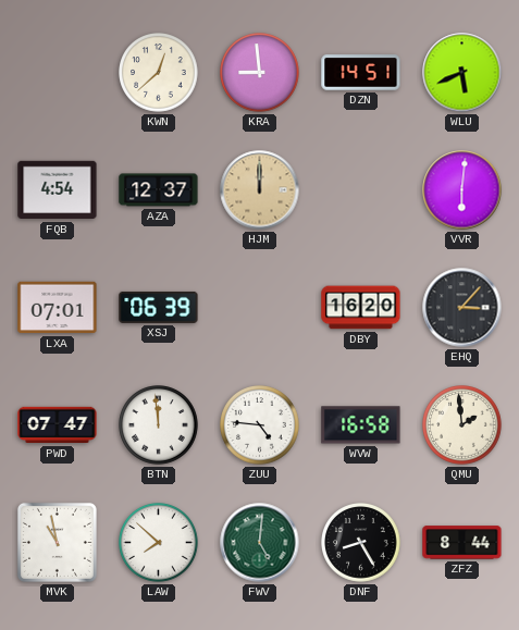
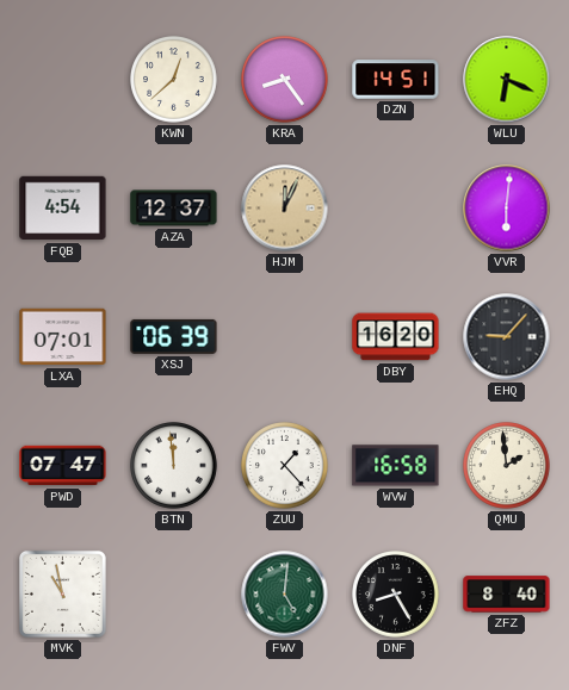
KRA: 8:59 -> 8:24 (285, 80)
WLU: 5:41 -> 6:19 (507, 80)
HJM: 12:00 -> 12:04 (285, 209)
EHQ: 3:07 -> 9:07 (507, 337)
ZUU: 4:46 -> 1:23 (285, 466)
LAW: 7:52 -> none (159, 543)
ZFZ: 8:44 -> 8:40 (507, 595)
